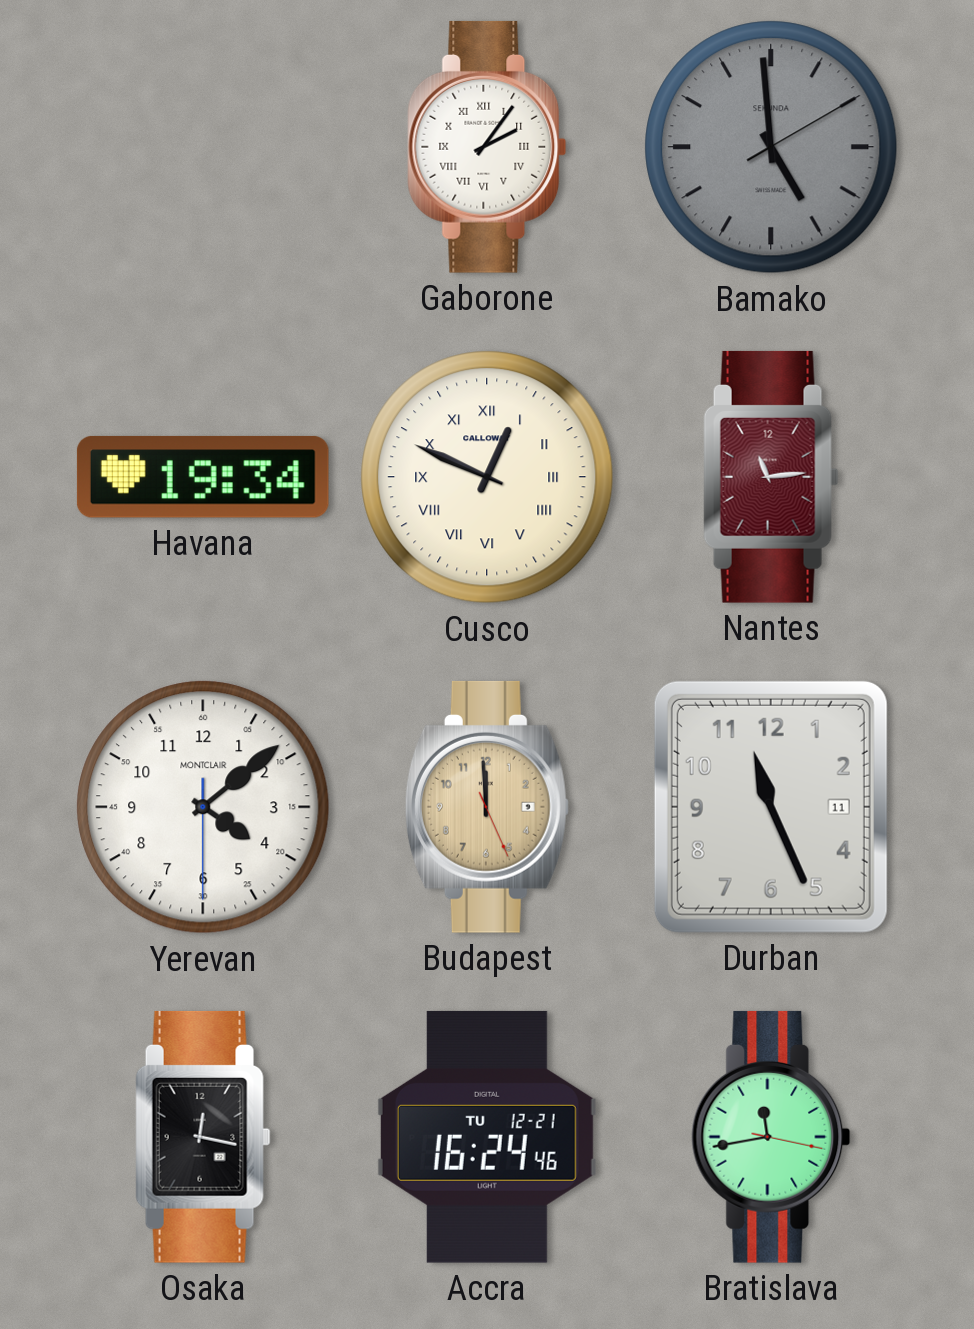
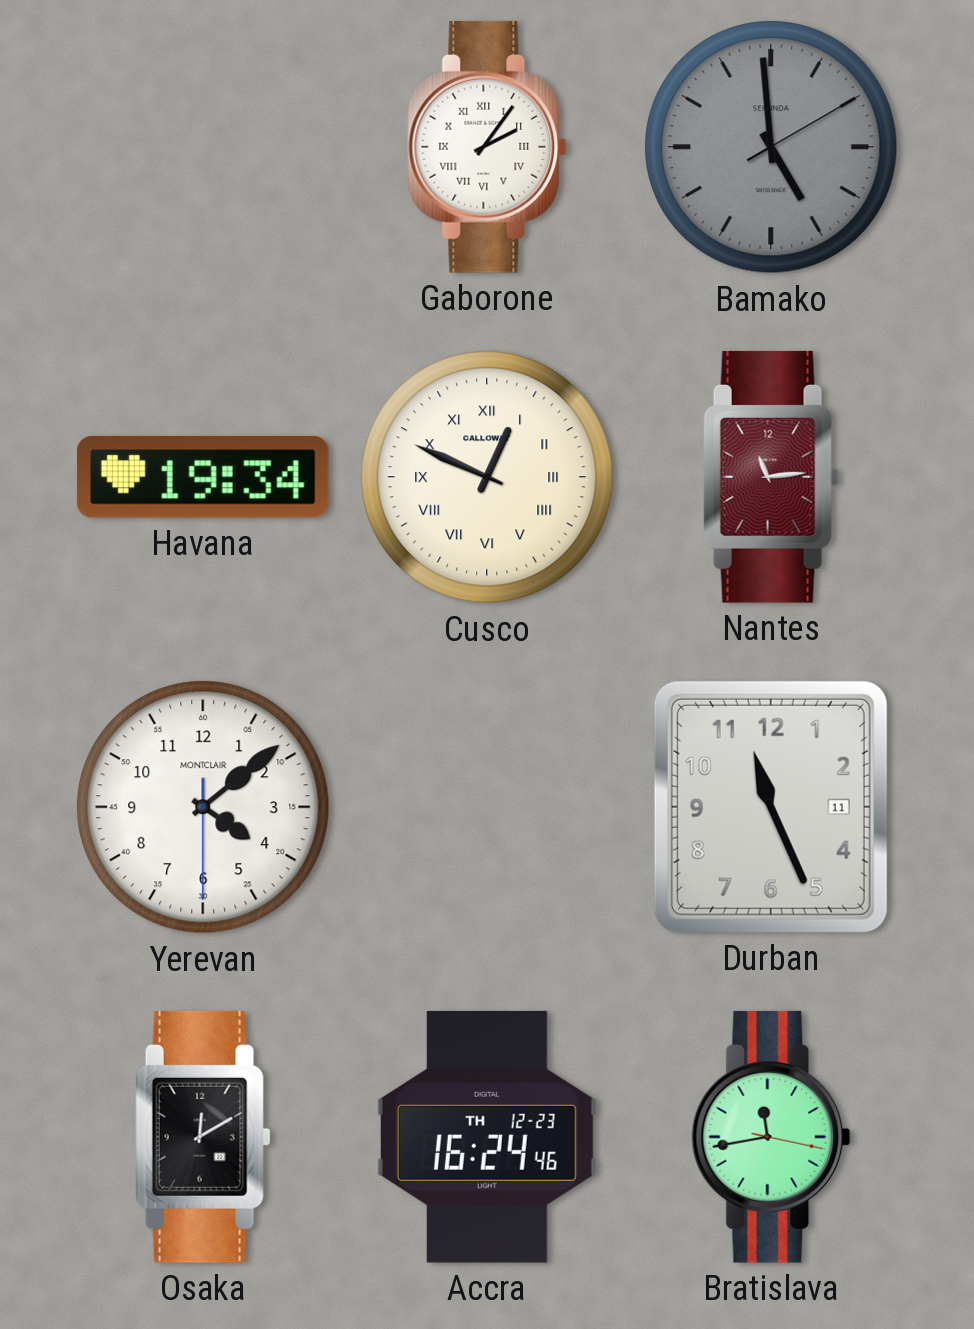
Budapest: 11:59 -> none (487, 807)
Osaka: 12:17 -> 12:10 (203, 1137)
Accra date: TU 12-21 -> TH 12-23 (487, 1137)
